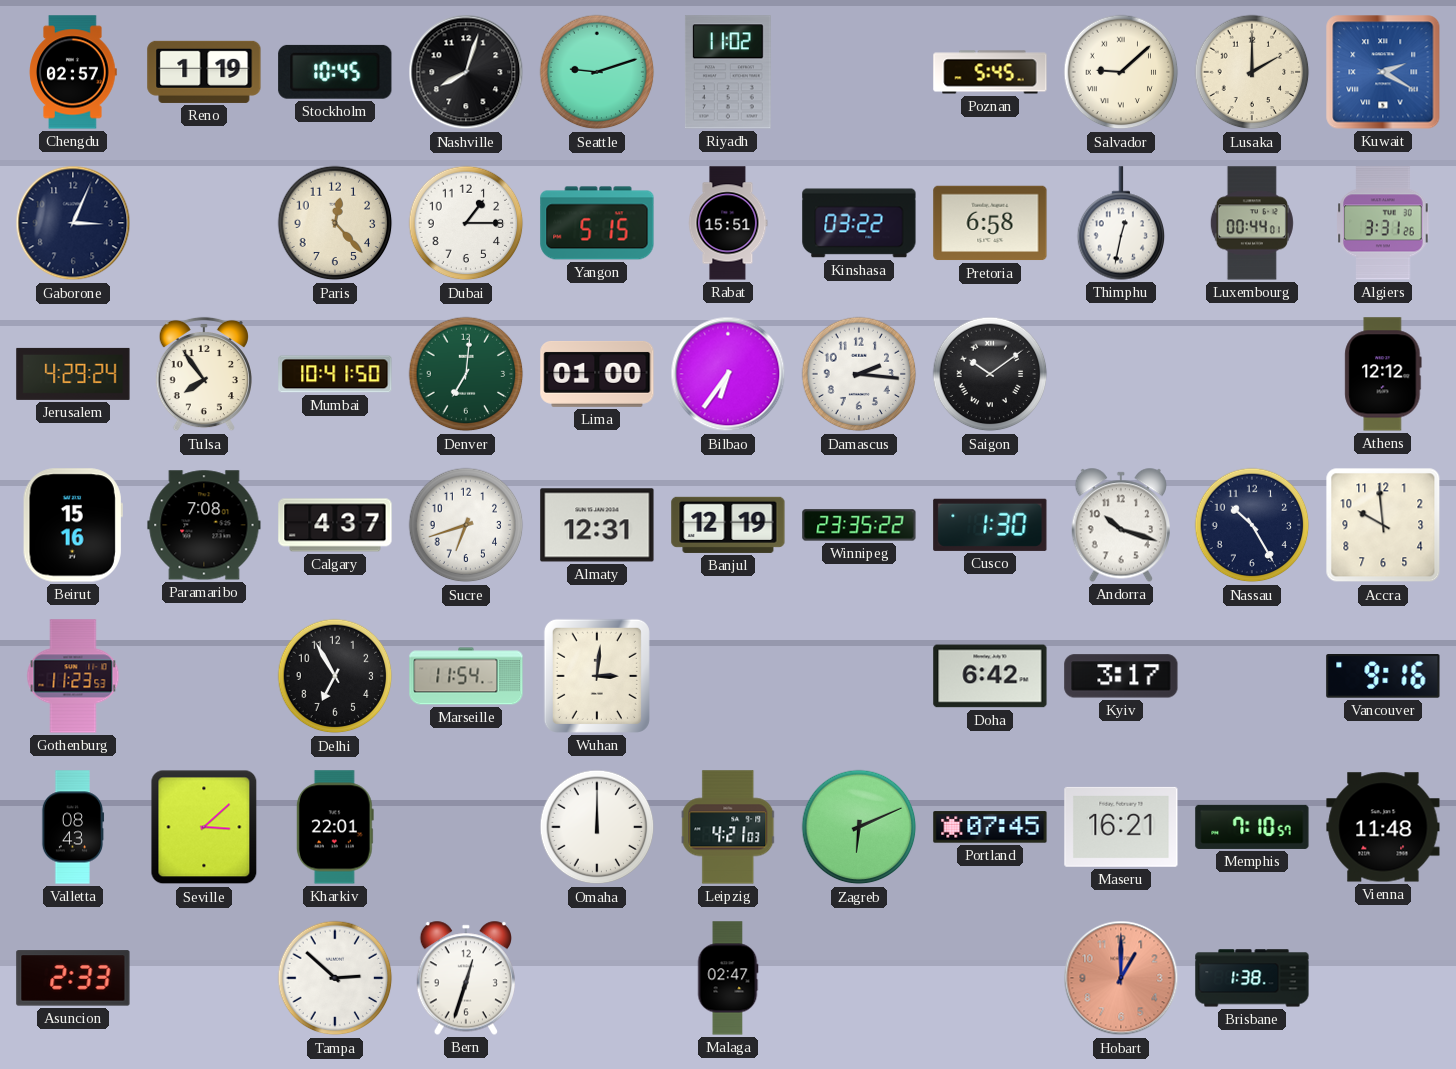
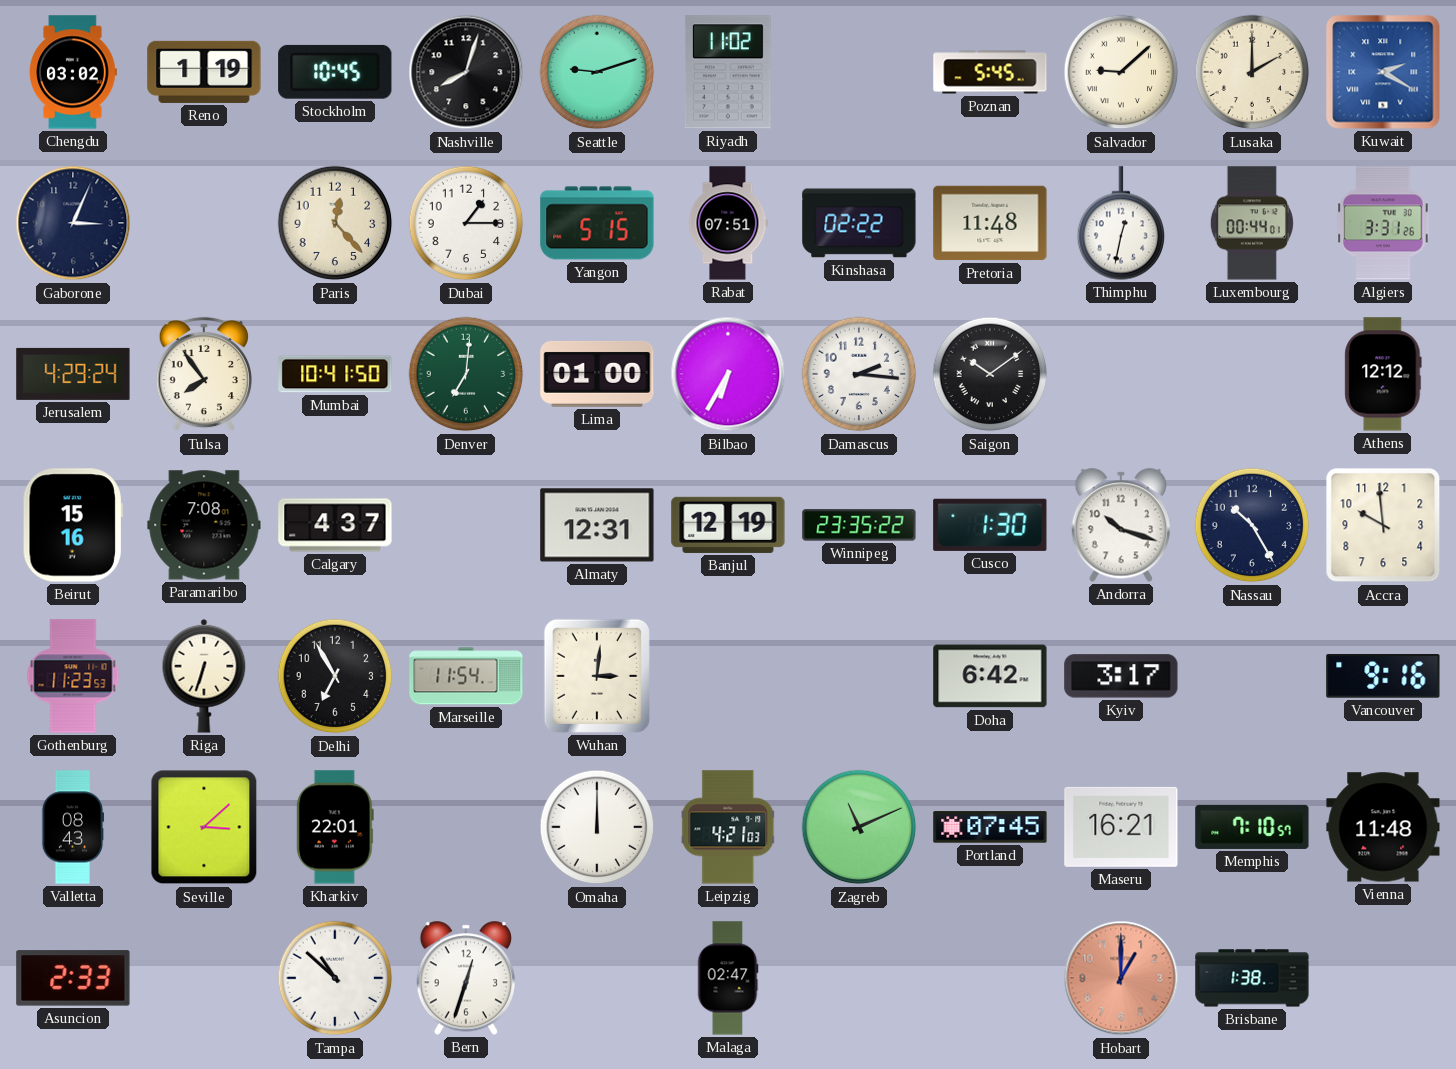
Chengdu: 02:57 -> 03:02 (73, 72)
Rabat: 15:51 -> 07:51 (728, 223)
Kinshasa: 03:22 -> 02:22 (859, 223)
Pretoria: 6:58 -> 11:48 (990, 223)
Bilbao: 6:36 -> 6:35 (728, 374)
Sucre: 6:42 -> none (466, 525)
Riga: none -> 6:33 (204, 676)
Zagreb: 6:11 -> 11:11 (859, 827)
Tampa: 2:52 -> 10:52 (335, 978)
